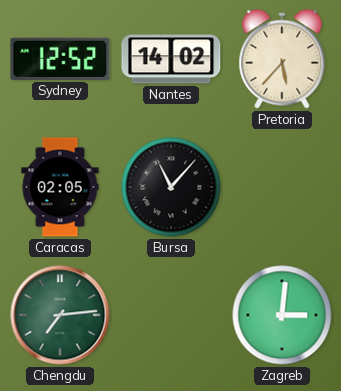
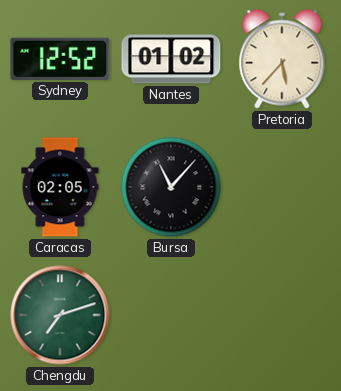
Nantes: 14:02 -> 01:02 (171, 59)
Chengdu: 7:14 -> 7:12 (60, 315)
Zagreb: 3:01 -> none (282, 315)
